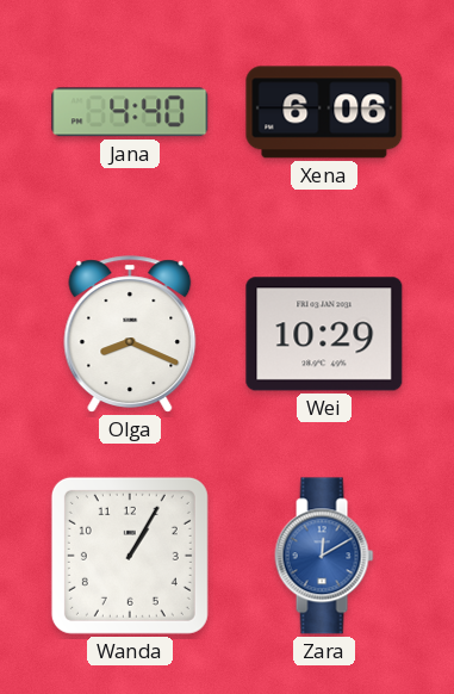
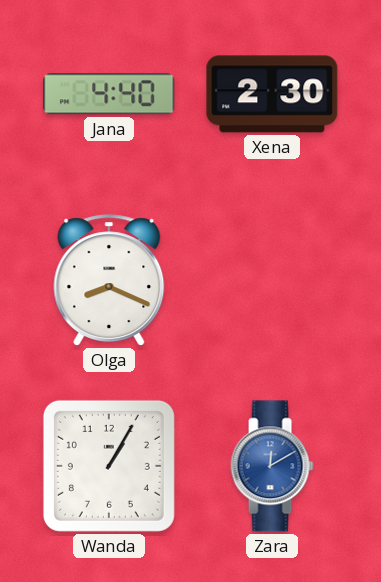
Xena: 6:06 -> 2:30 (272, 94)
Wei: 10:29 -> none (324, 334)
